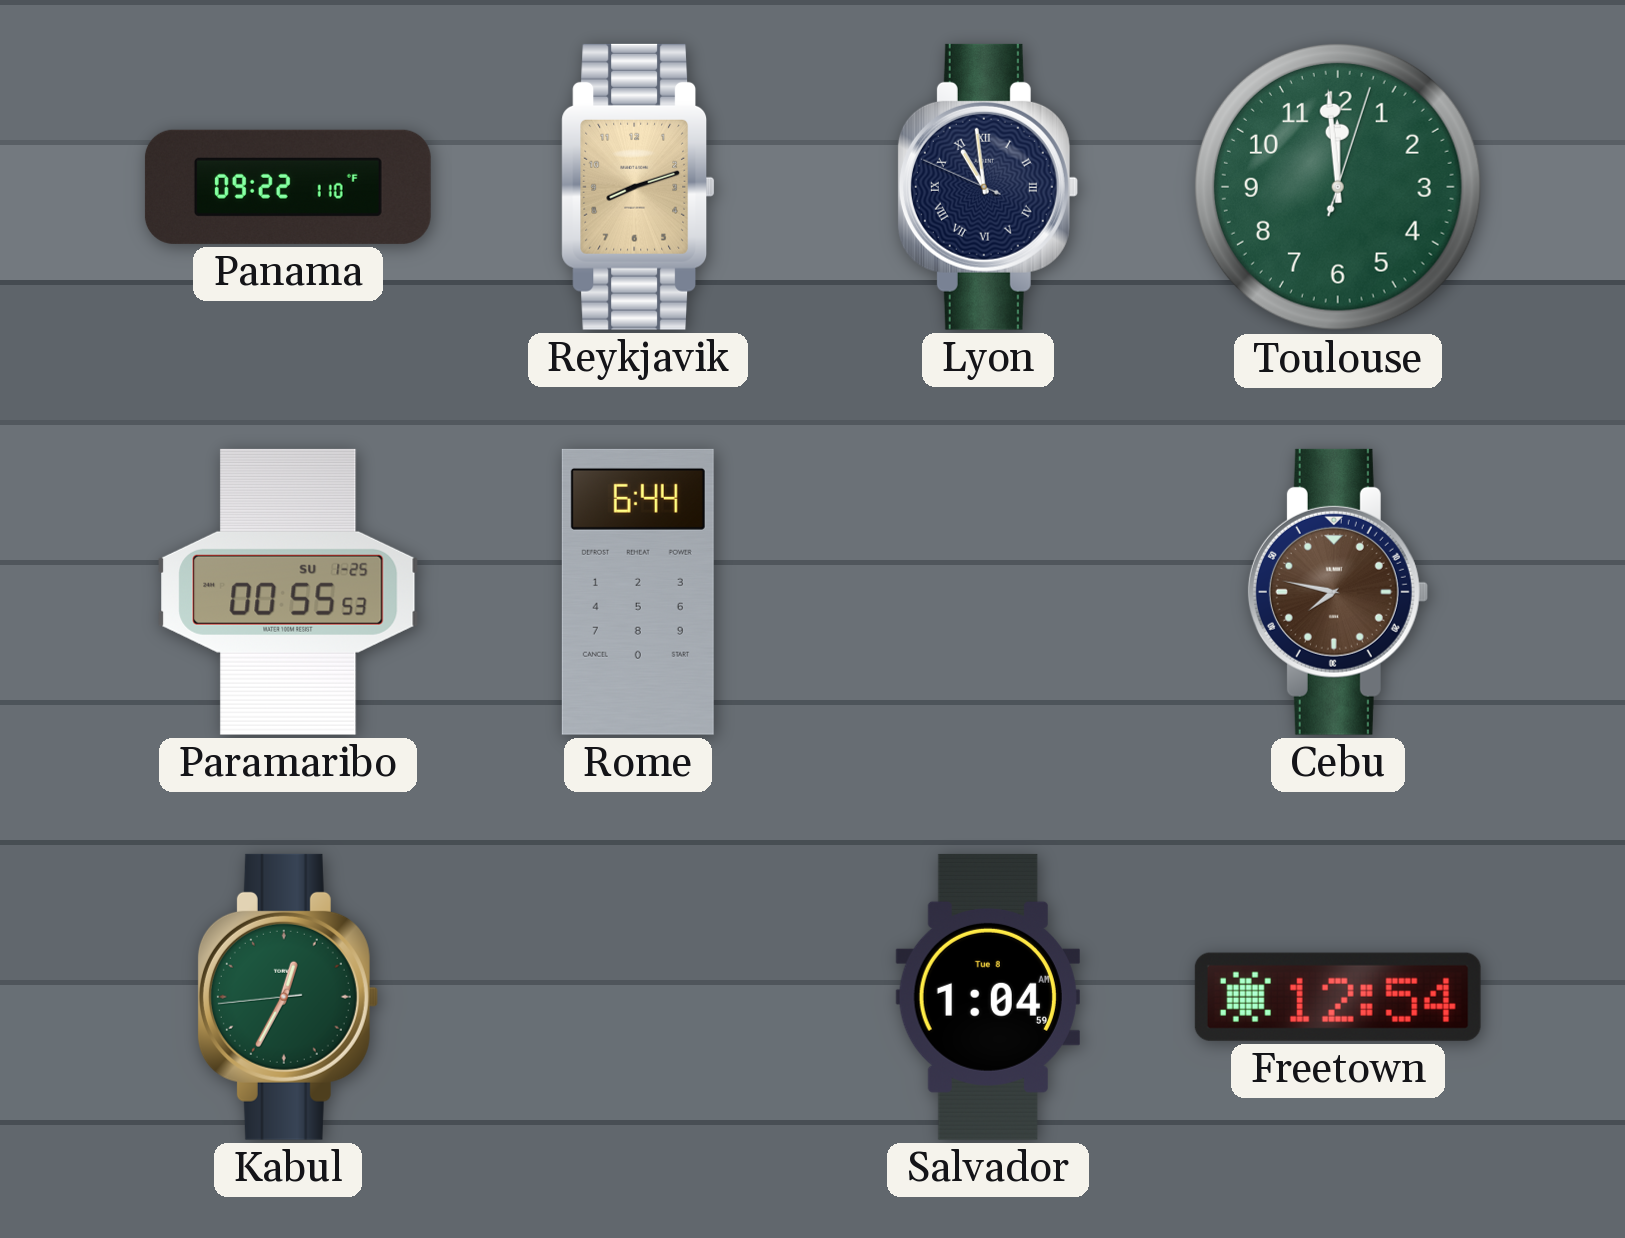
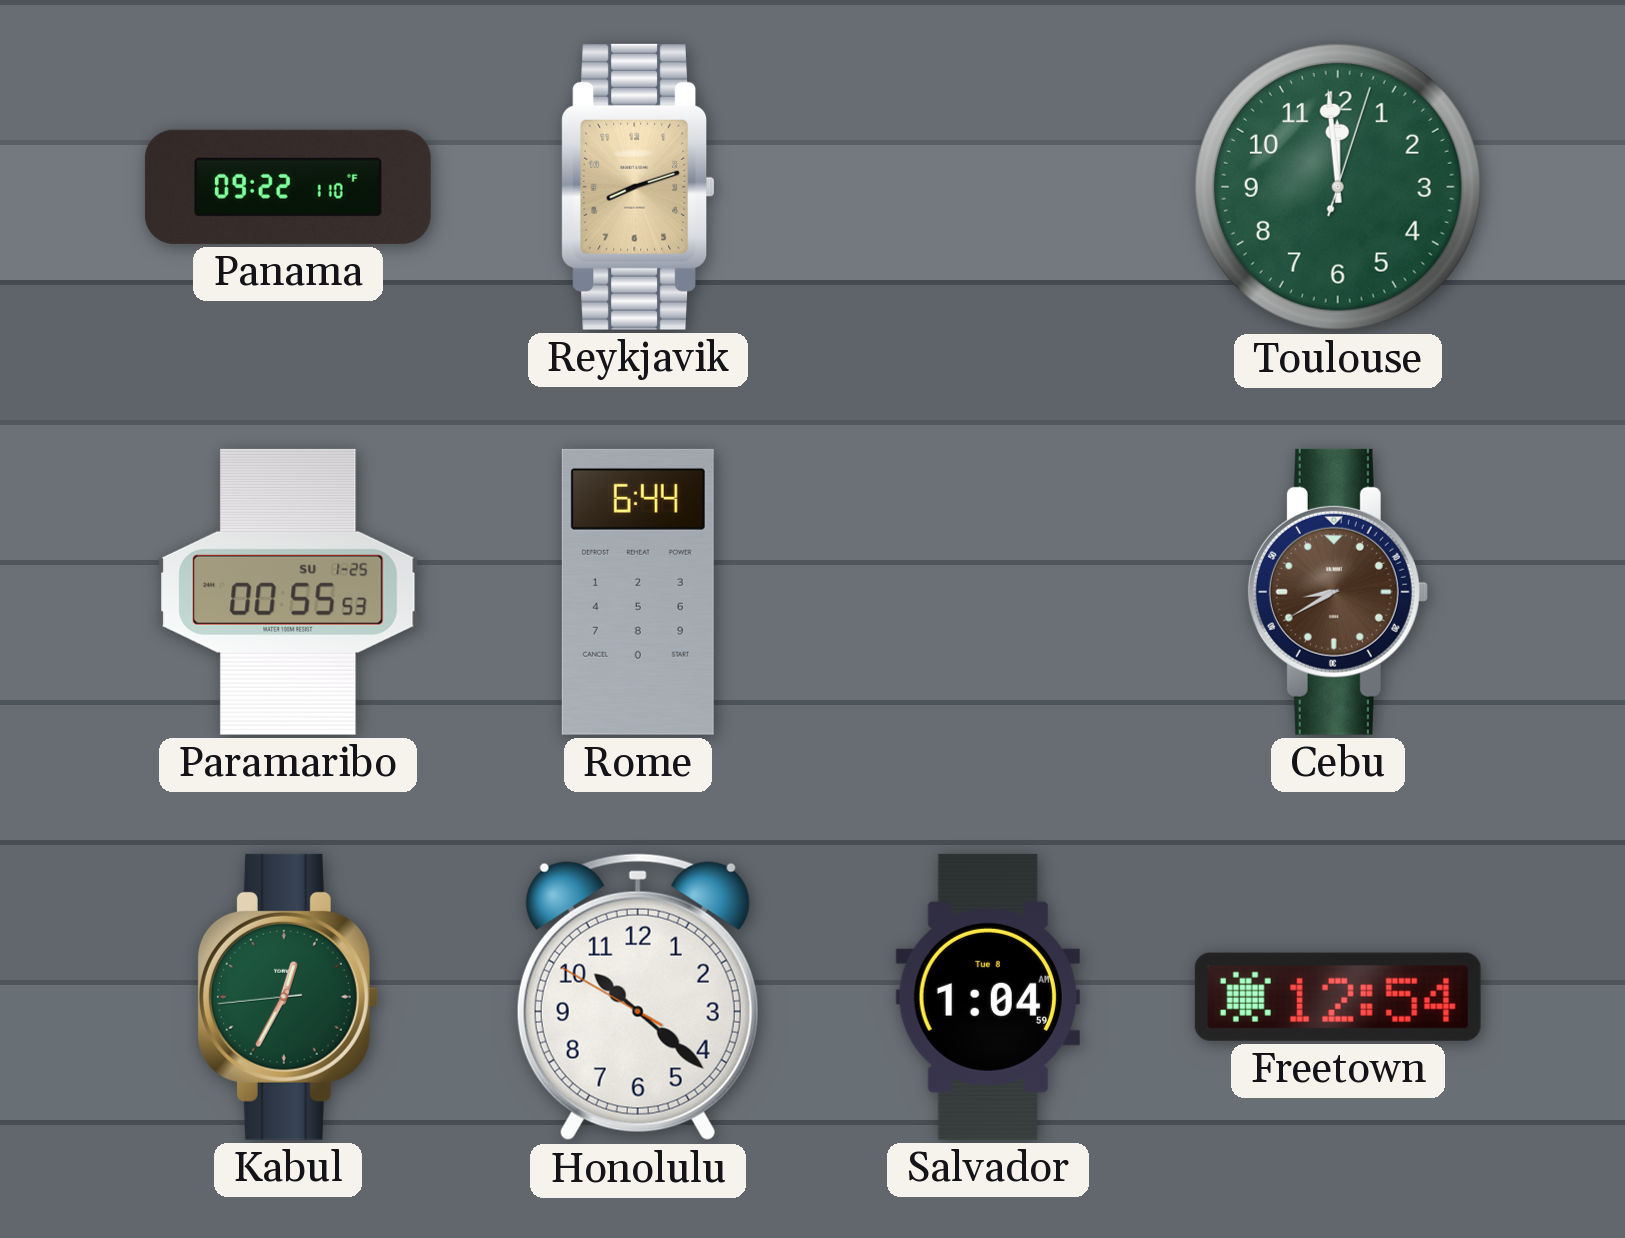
Lyon: 10:58 -> none (987, 187)
Cebu: 7:47 -> 8:40 (1337, 592)
Honolulu: none -> 10:21 (638, 997)
